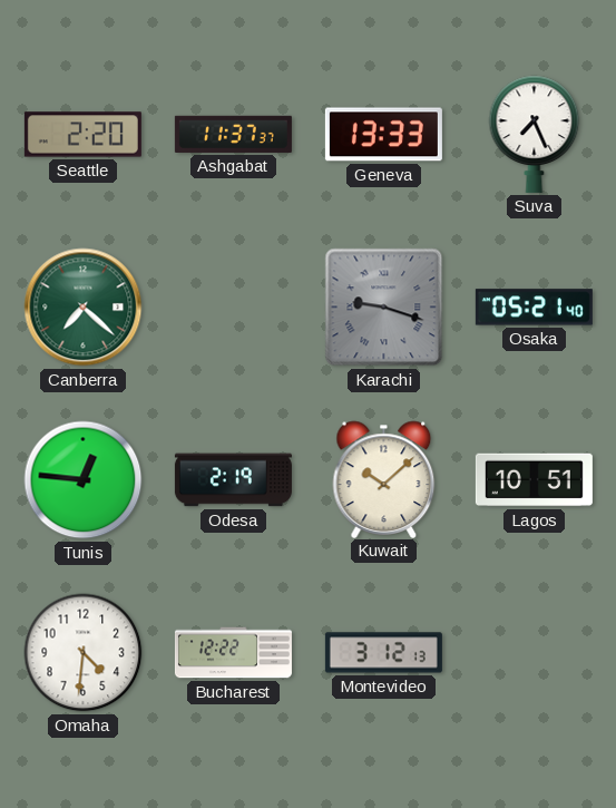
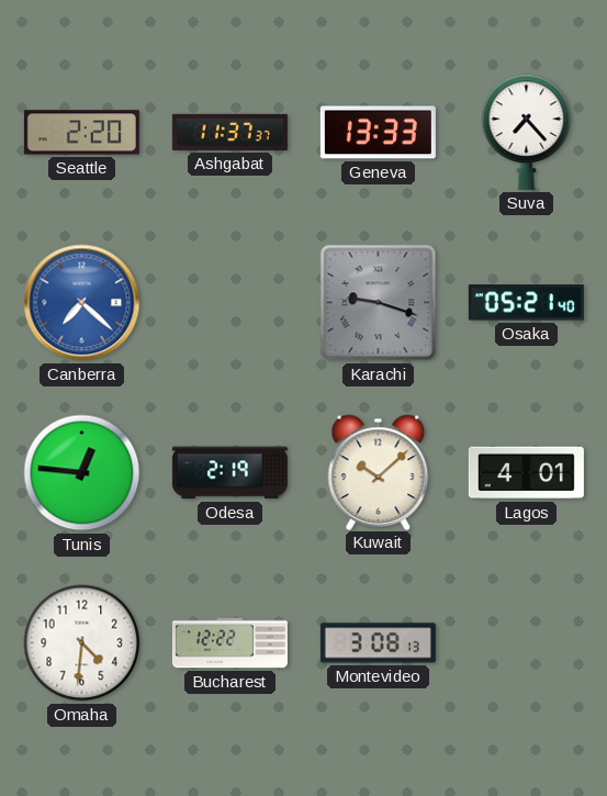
Suva: 7:26 -> 7:23 (527, 132)
Canberra dial: green -> blue (82, 303)
Lagos: 10:51 -> 4:01 (526, 473)
Montevideo: 3:12 -> 3:08 (378, 643)
